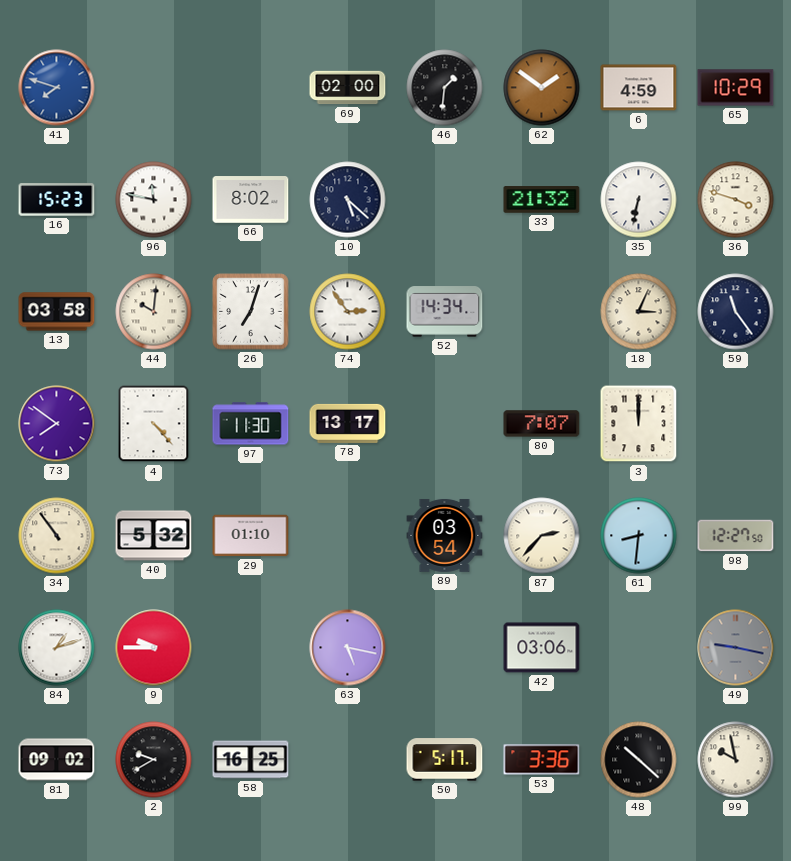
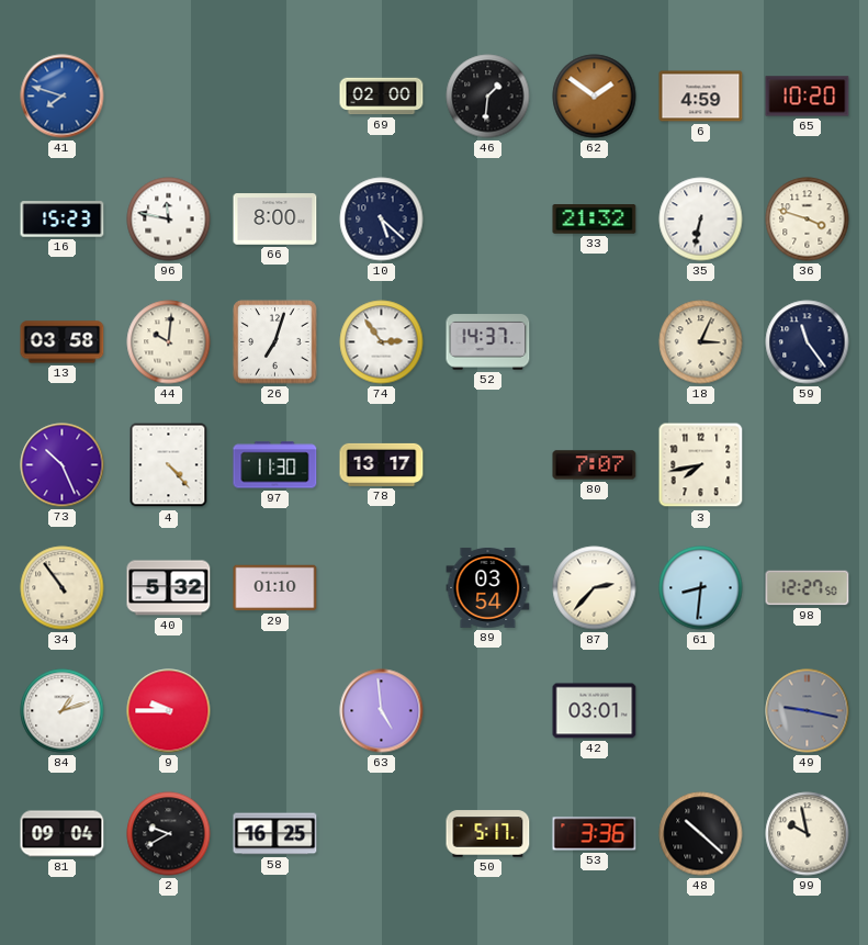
65: 10:29 -> 10:20 (808, 97)
66: 8:02 -> 8:00 (275, 220)
52: 14:34 -> 14:37 (488, 342)
73: 7:51 -> 10:26 (63, 465)
3: 12:00 -> 7:43 (701, 465)
63: 5:17 -> 4:59 (382, 711)
42: 03:06 -> 03:01 (595, 711)
81: 09:02 -> 09:04 (63, 834)
